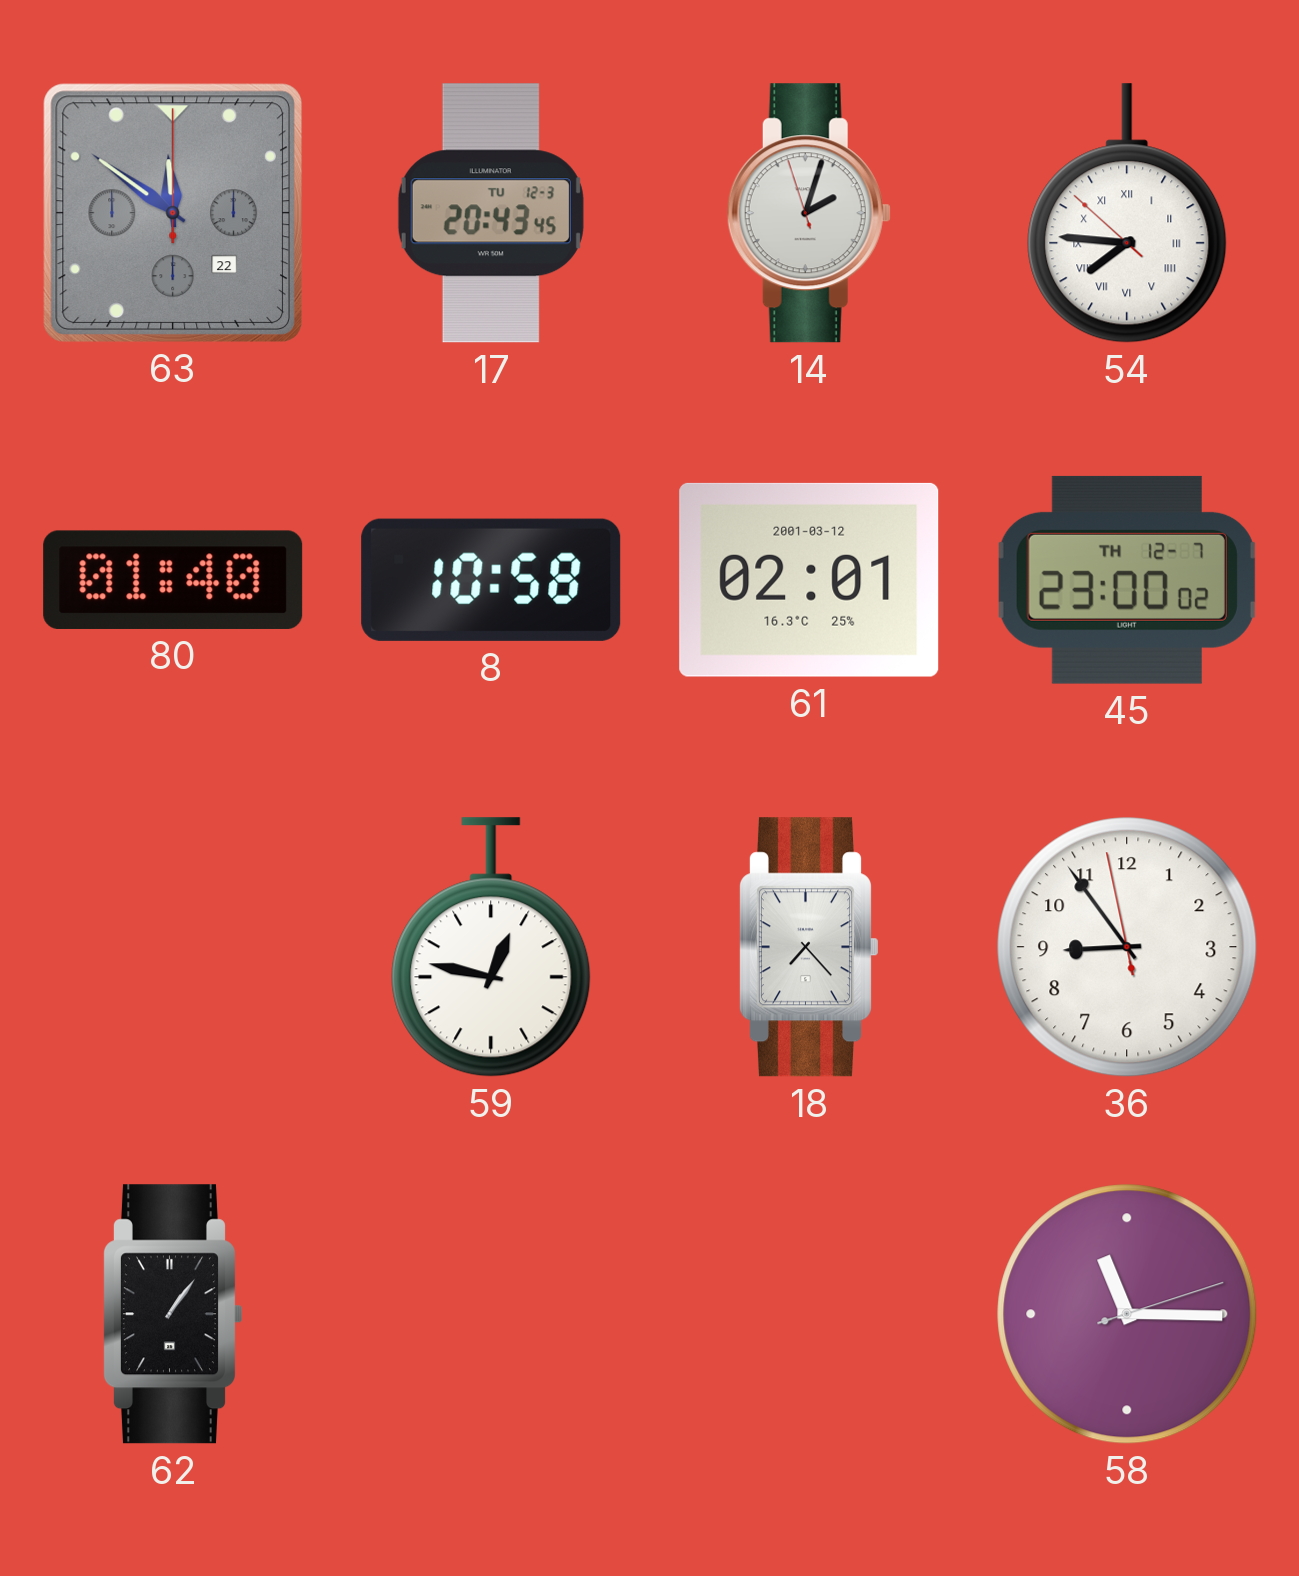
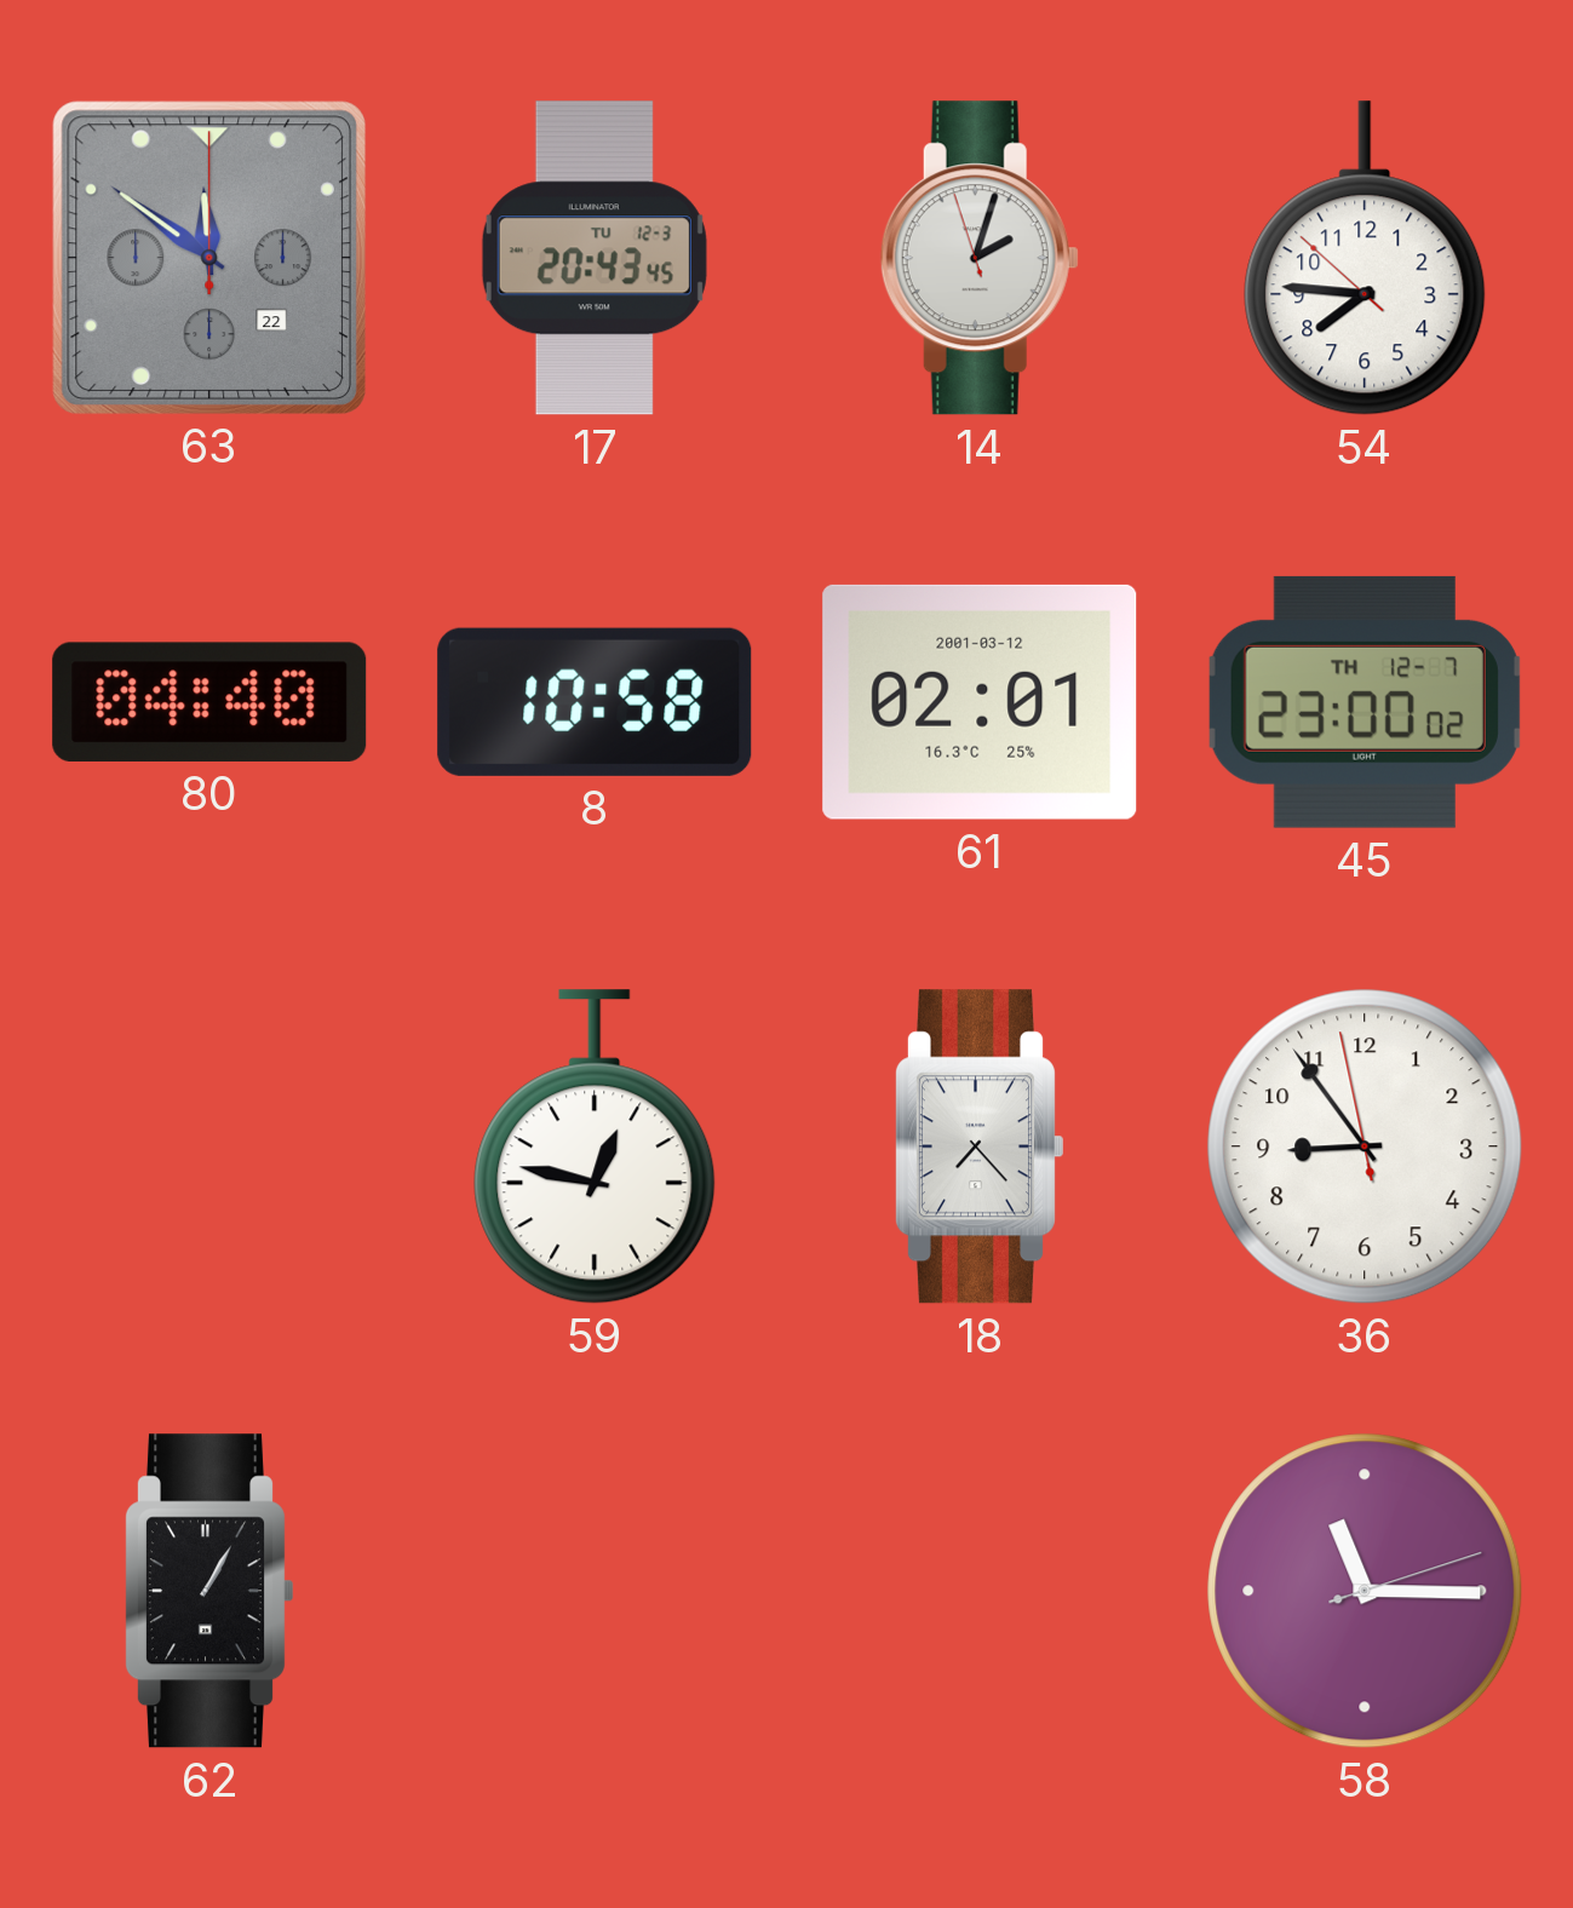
54 numerals: Roman -> Arabic (1365, 258)
80: 01:40 -> 04:40 (209, 702)
62: 1:06 -> 1:05 (208, 1591)
